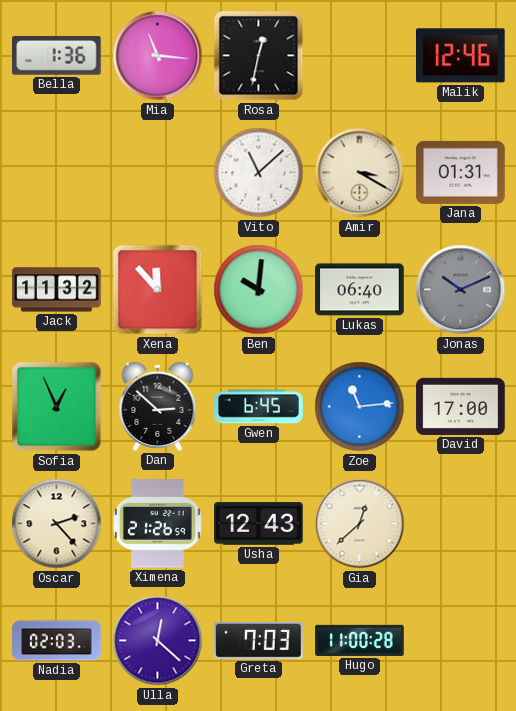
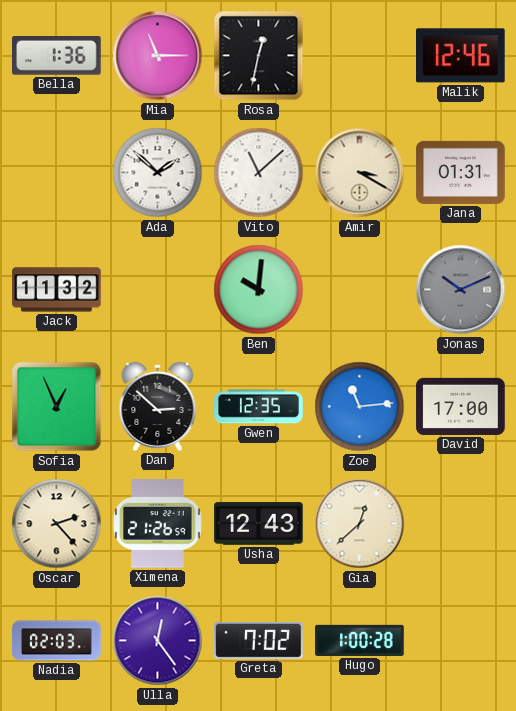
Mia: 11:16 -> 11:15 (158, 56)
Ada: none -> 1:52 (158, 173)
Xena: 11:53 -> none (158, 290)
Lukas: 06:40 -> none (360, 290)
Gwen: 6:45 -> 12:35 (259, 407)
Ulla: 12:22 -> 12:24 (158, 641)
Greta: 7:03 -> 7:02 (259, 640)
Hugo: 11:00 -> 1:00 (360, 640)
